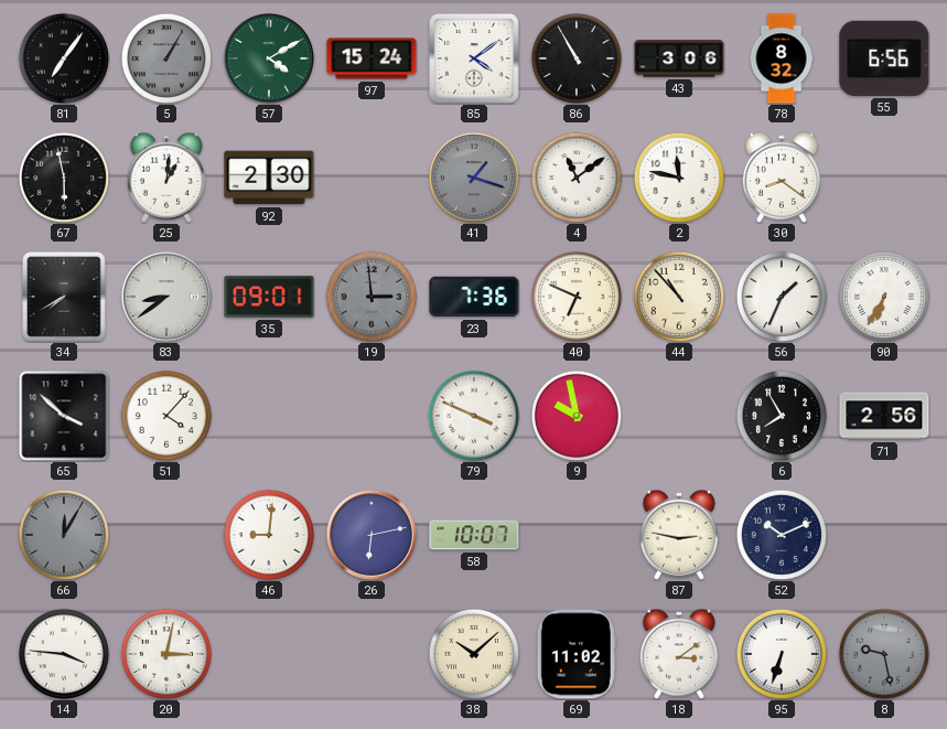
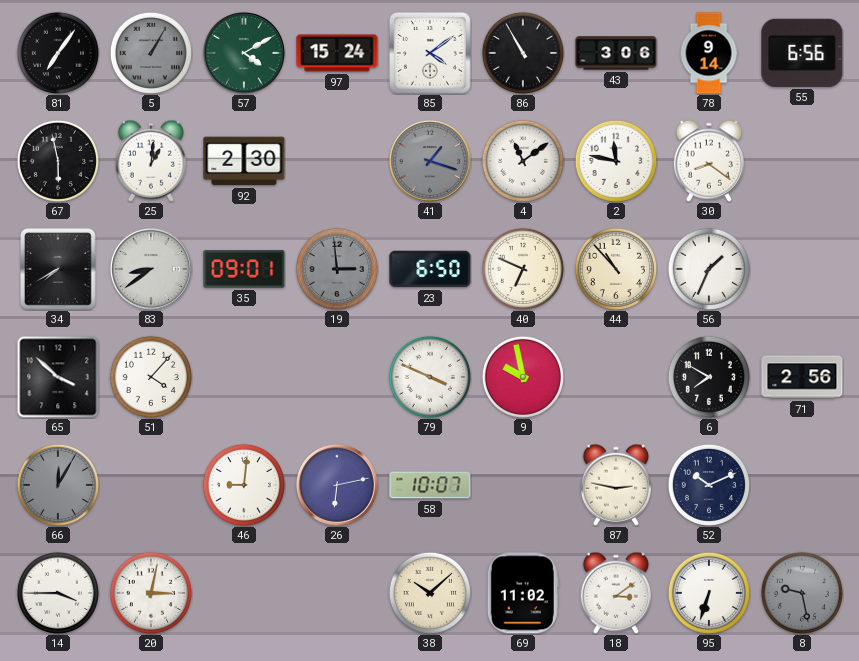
78: 8:32 -> 9:14 (709, 53)
23: 7:36 -> 6:50 (430, 269)
90: 6:35 -> none (884, 297)
6: 7:55 -> 7:50 (709, 377)
14: 3:46 -> 3:45 (58, 593)
